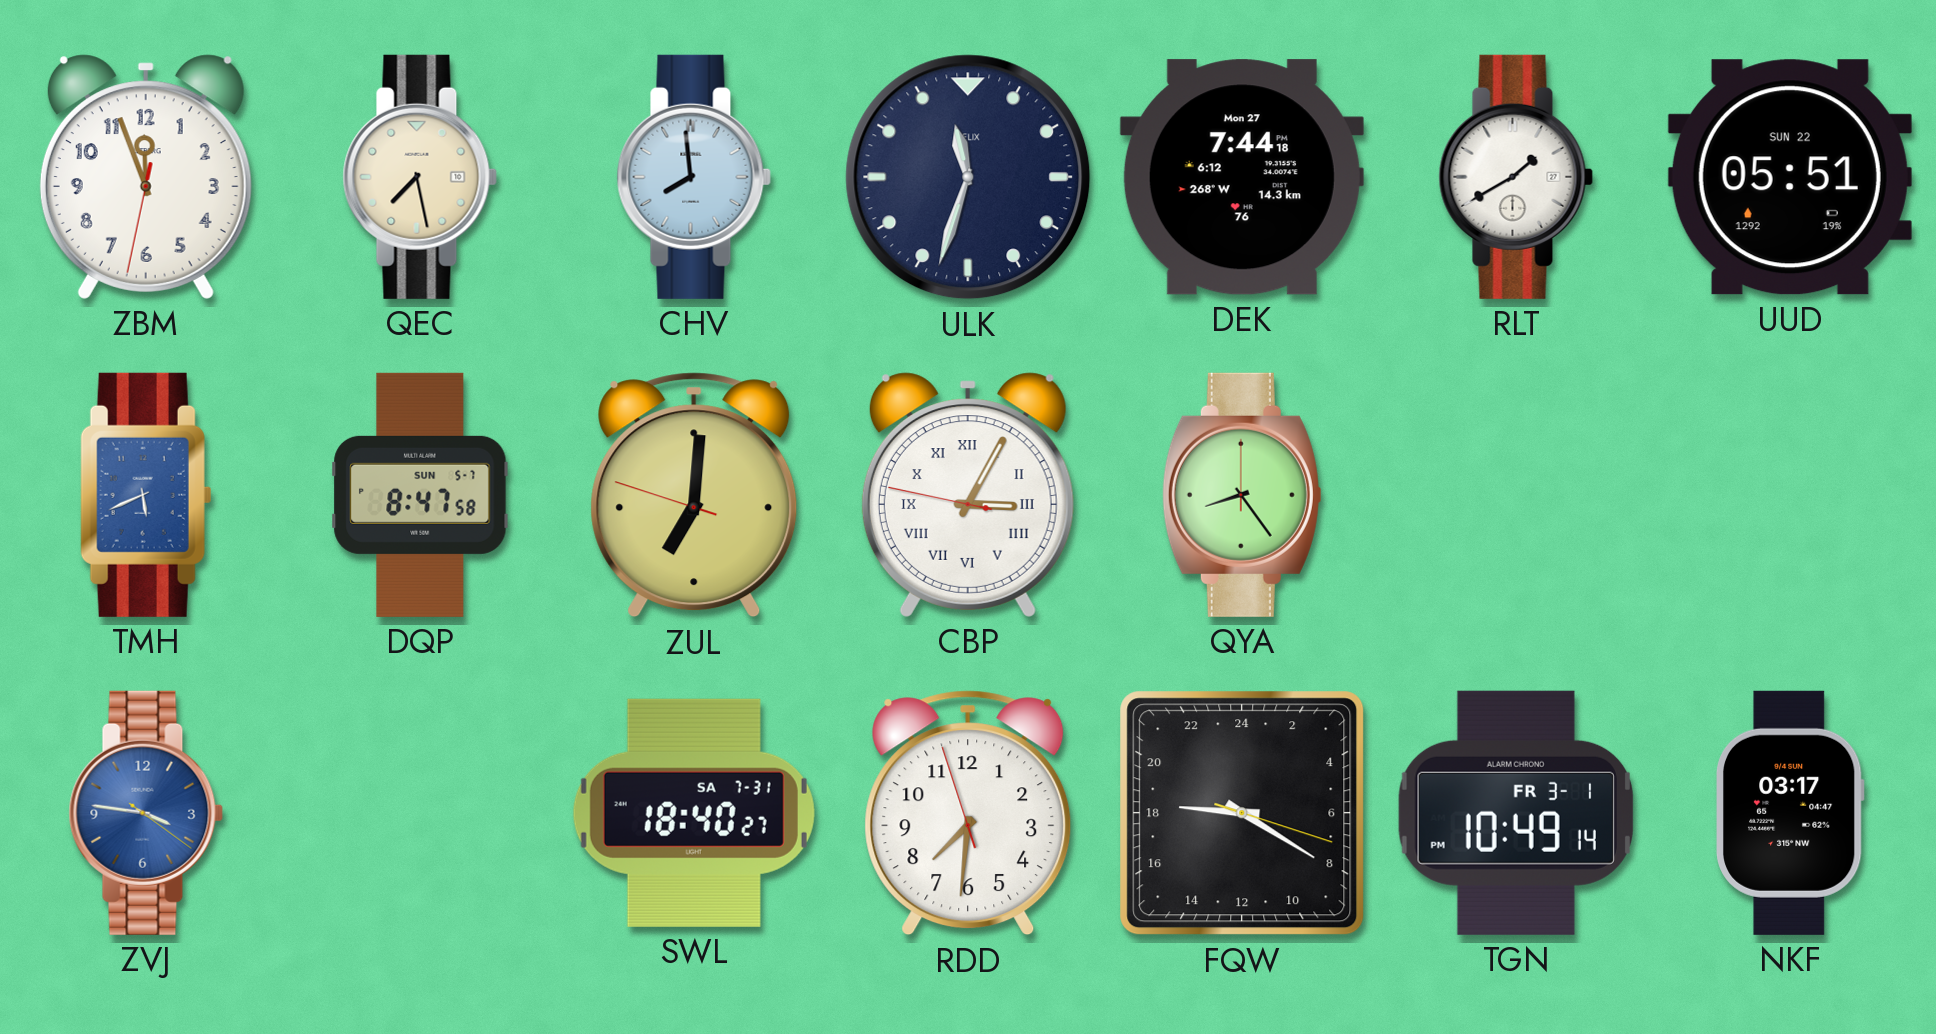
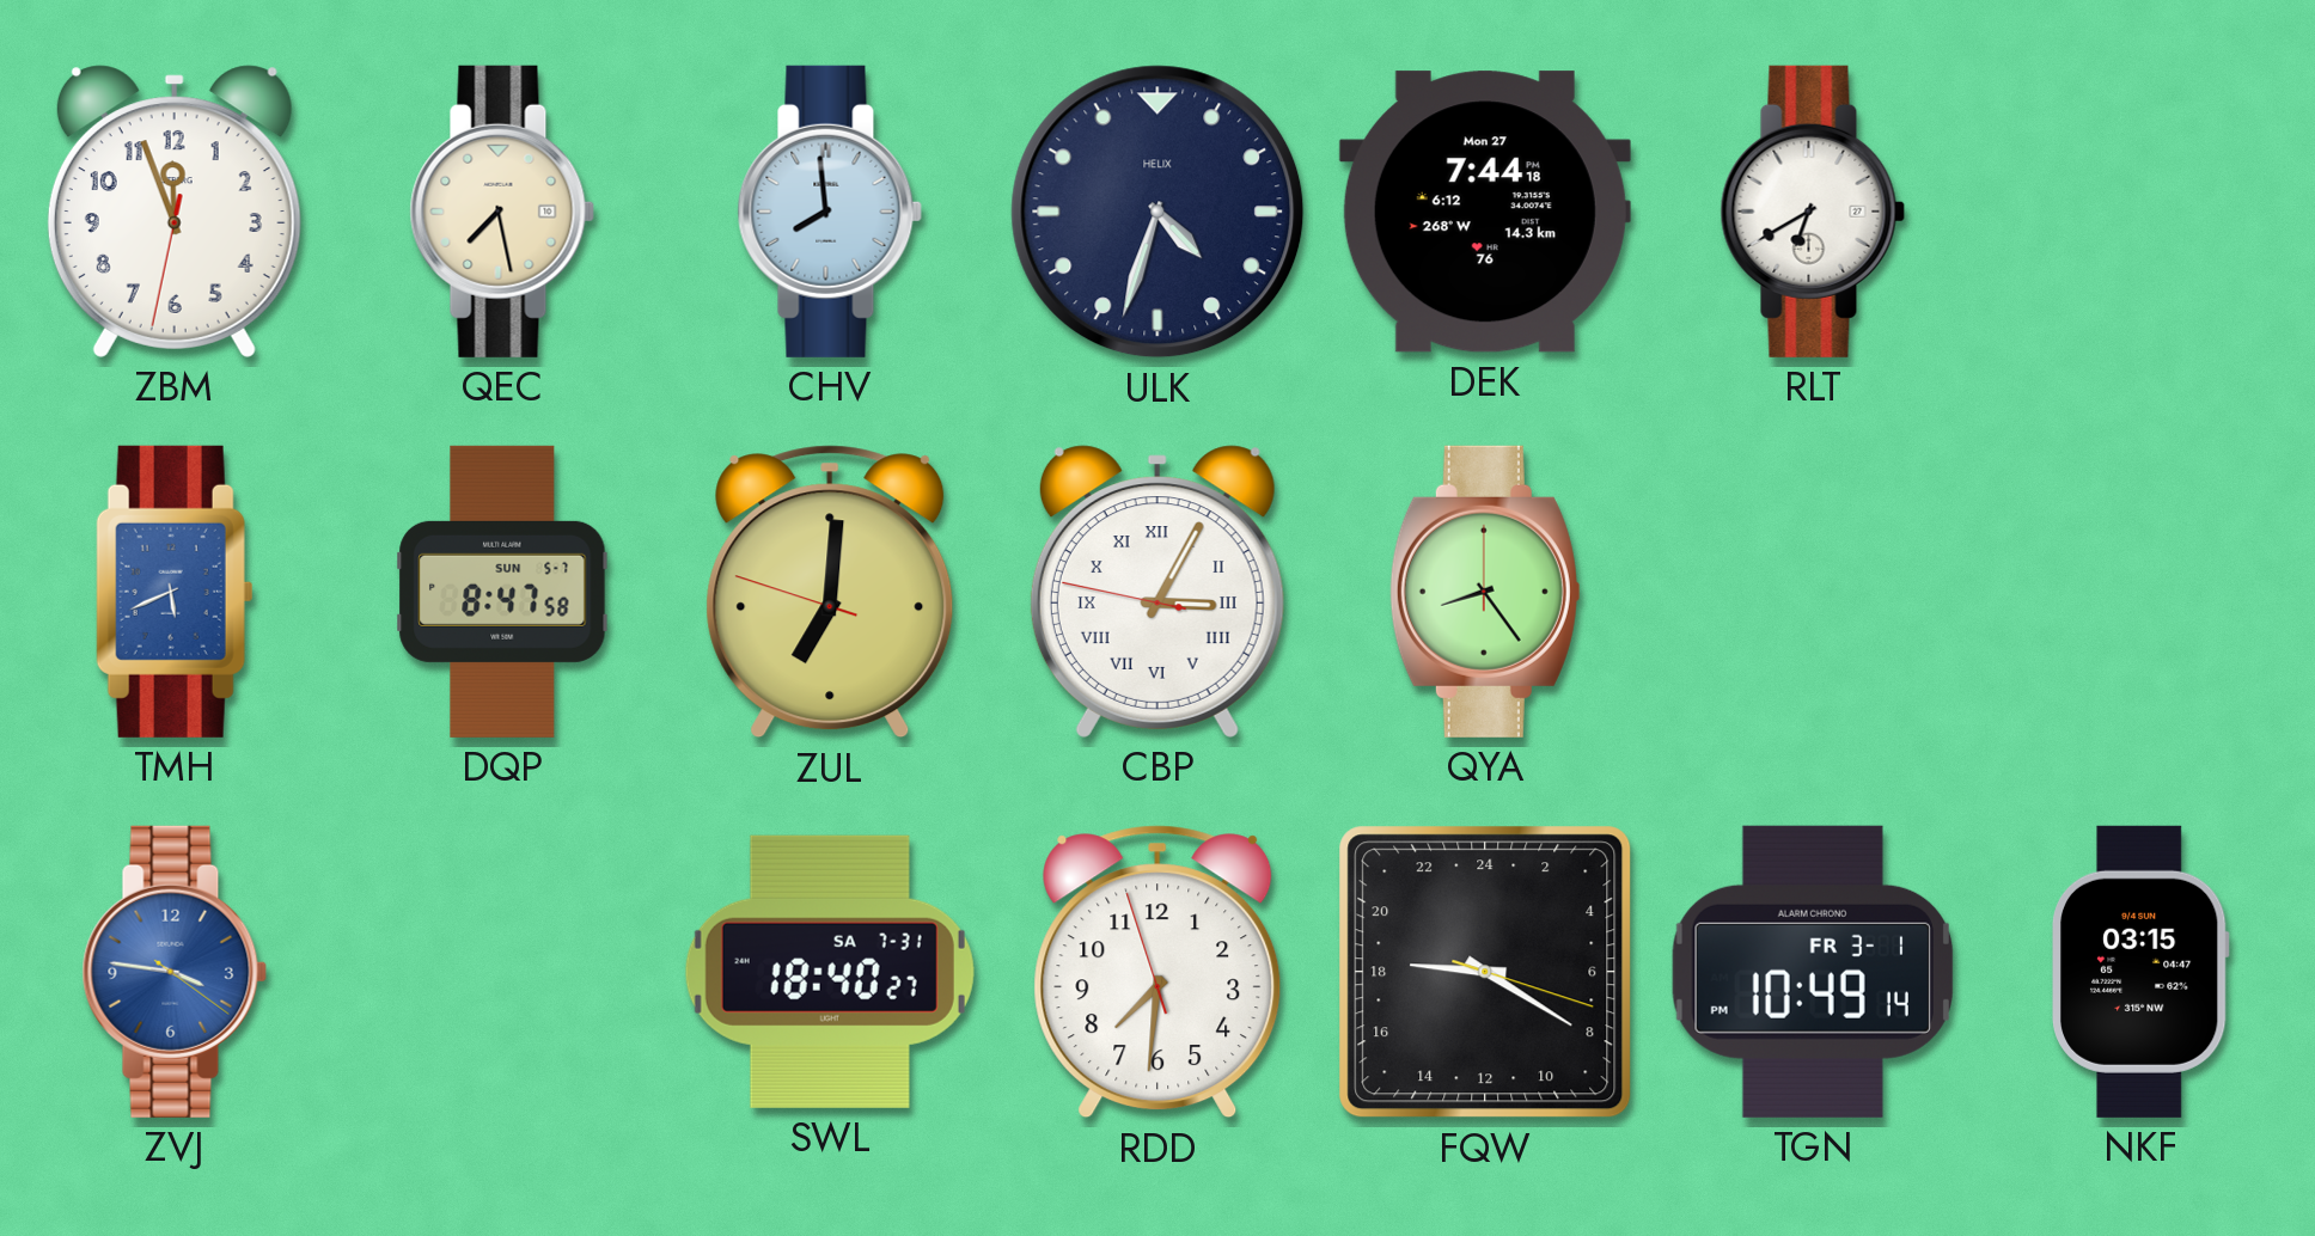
ULK: 11:33 -> 4:33 (1157, 212)
RLT: 1:40 -> 6:40 (1813, 212)
UUD: 05:51 -> none (1790, 177)
NKF: 03:17 -> 03:15 (2140, 972)
